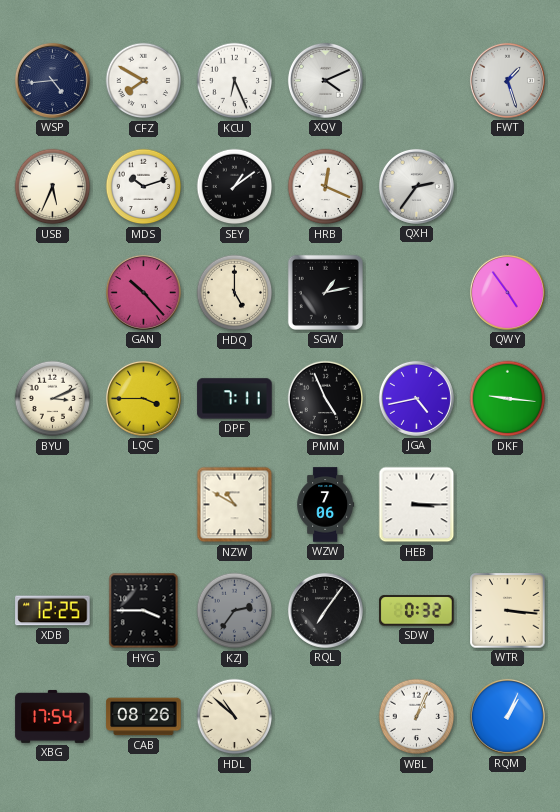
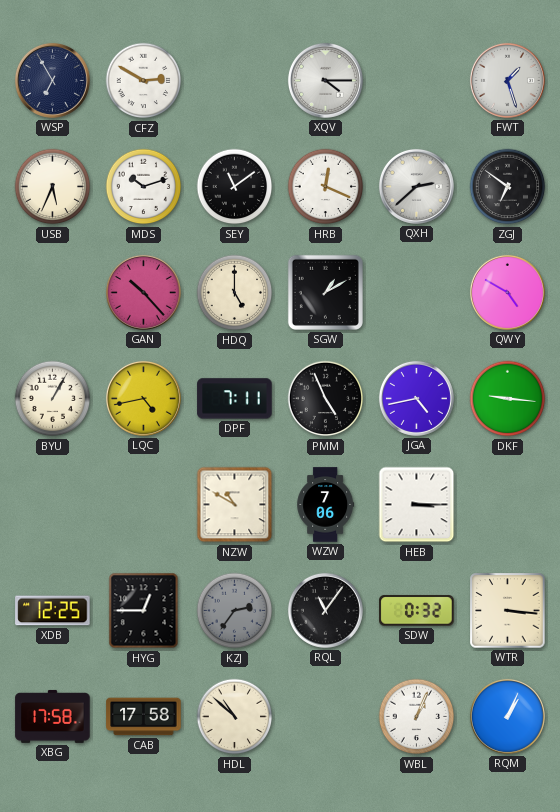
WSP: 4:44 -> 6:55 (52, 80)
CFZ: 7:50 -> 2:50 (144, 81)
KCU: 6:26 -> none (235, 81)
XQV: 4:11 -> 4:15 (325, 80)
SEY: 1:09 -> 11:09 (235, 187)
QXH: 2:36 -> 2:38 (416, 186)
ZGJ: none -> 6:51 (508, 187)
SGW: 1:13 -> 1:10 (325, 292)
QWY: 4:54 -> 4:50 (507, 292)
BYU: 3:11 -> 1:05 (53, 399)
LQC: 3:45 -> 4:43 (143, 398)
HYG: 3:45 -> 12:45 (144, 611)
RQL: 7:06 -> 11:06 (325, 610)
XBG: 17:54 -> 17:58 (53, 716)
CAB: 08:26 -> 17:58 (144, 717)
